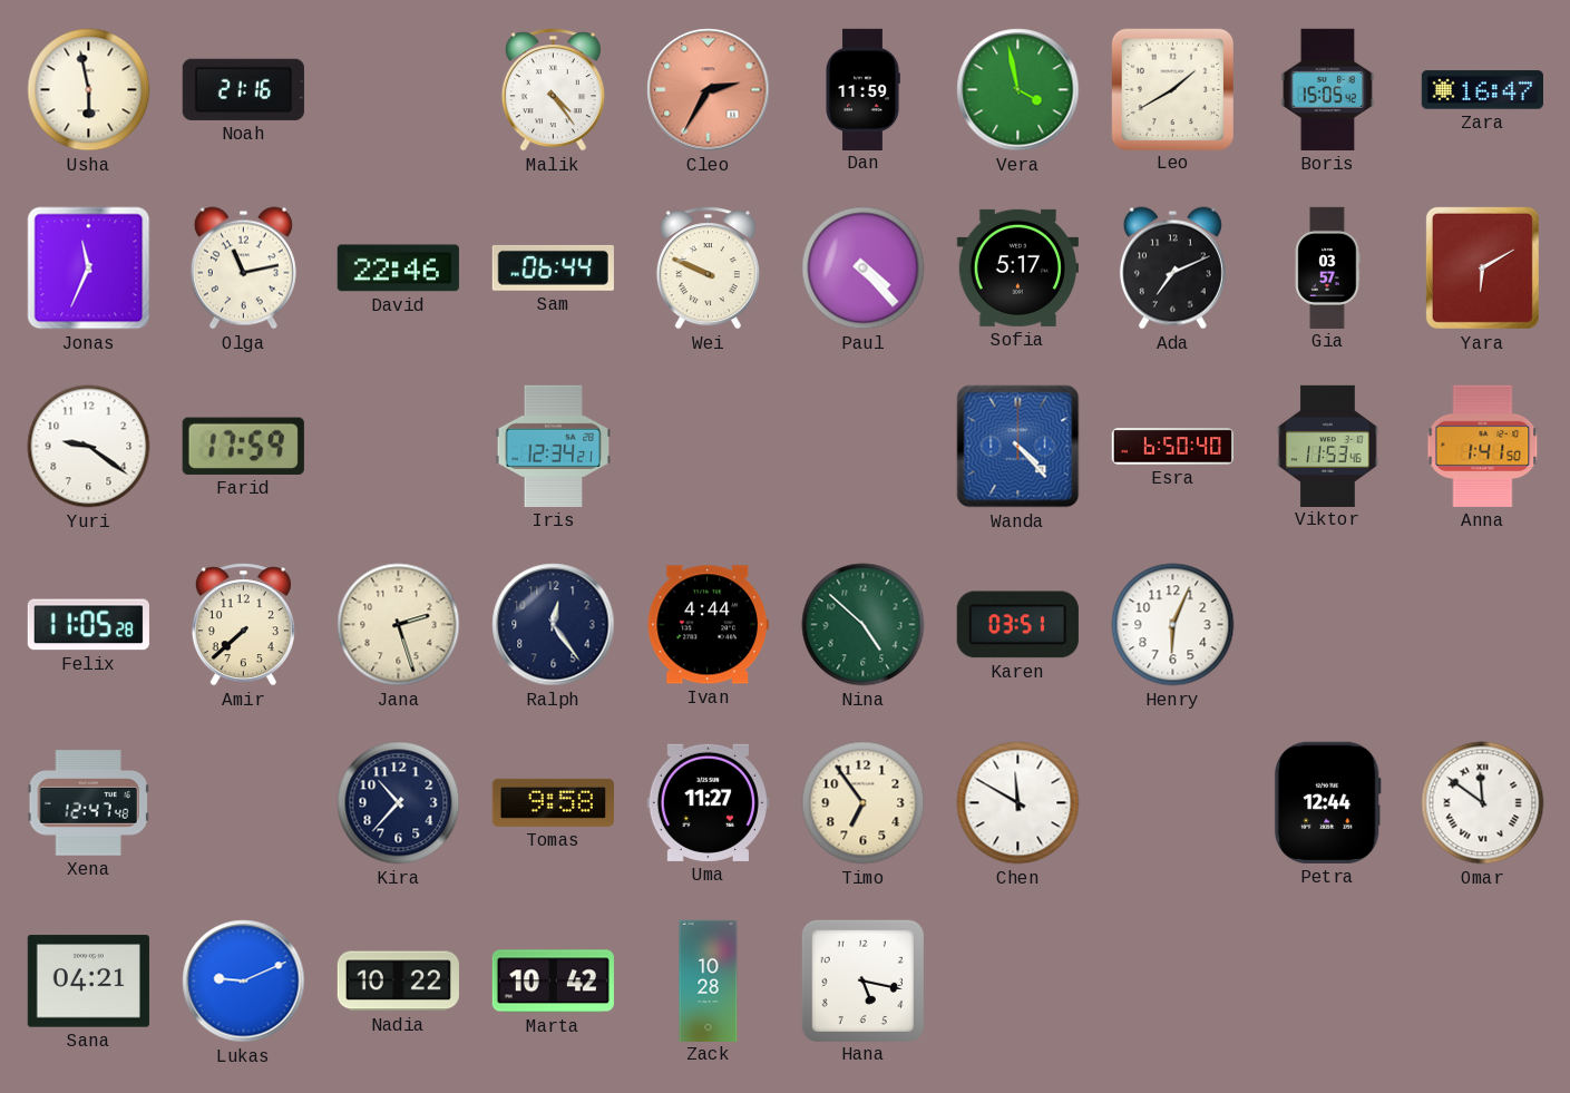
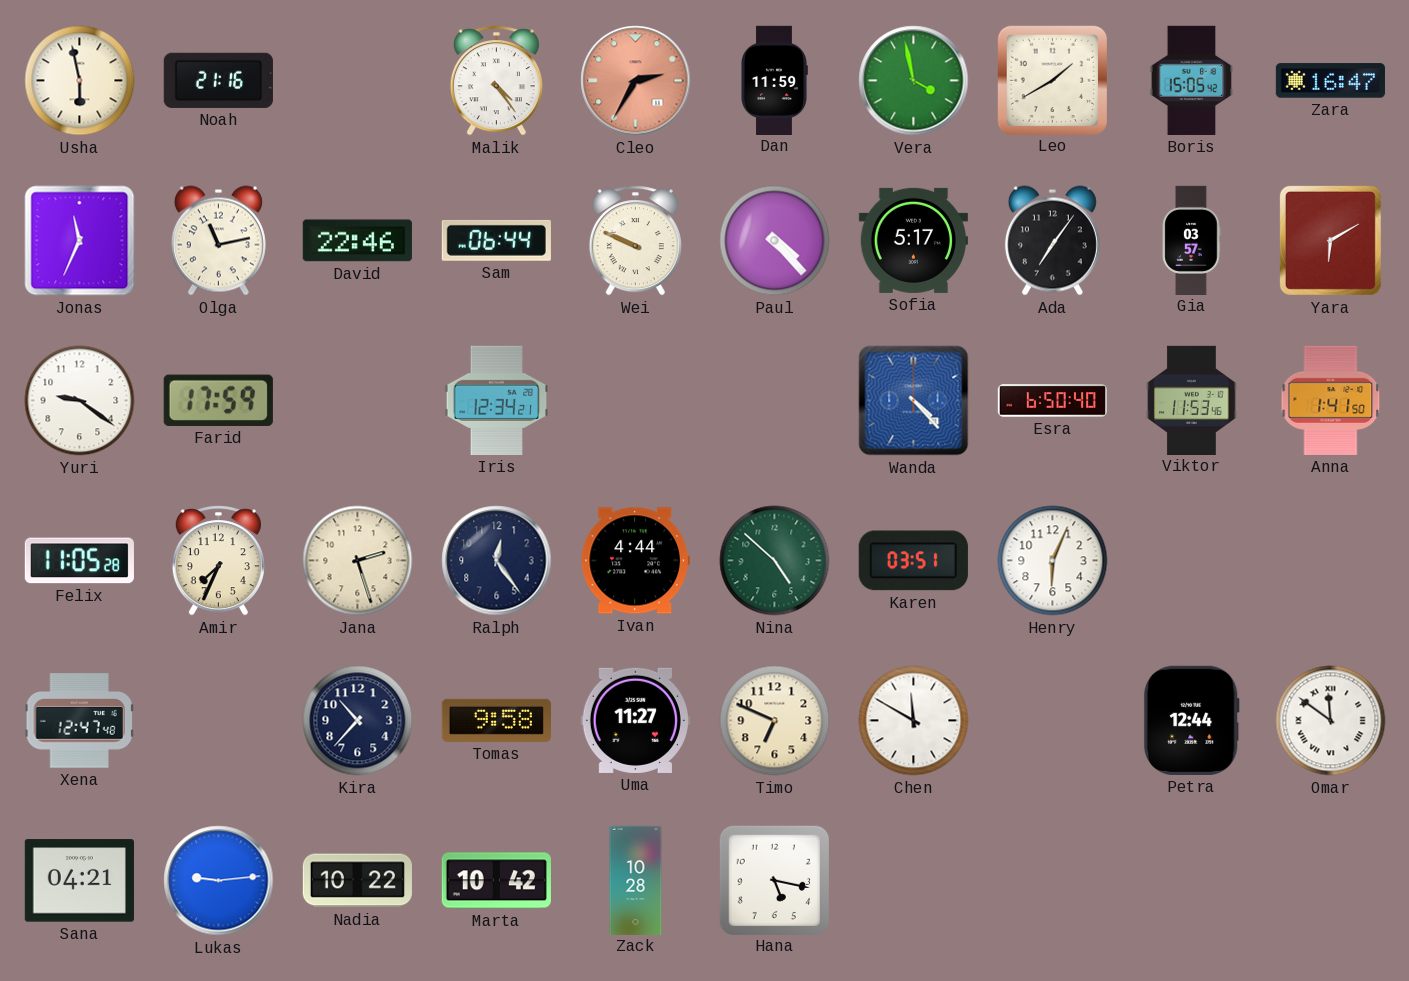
Ada: 7:11 -> 7:06 (1052, 241)
Amir: 7:38 -> 7:34 (218, 561)
Timo: 6:54 -> 6:49 (775, 721)
Lukas: 9:11 -> 9:14 (219, 881)
